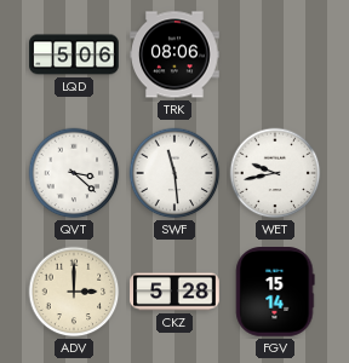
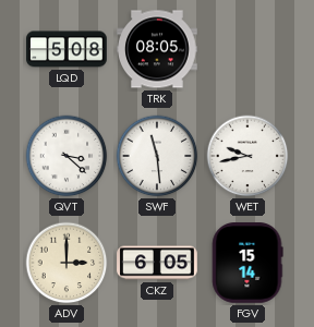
LQD: 5:06 -> 5:08 (67, 49)
TRK: 08:06 -> 08:05 (157, 49)
CKZ: 5:28 -> 6:05 (157, 263)
